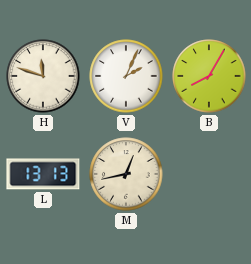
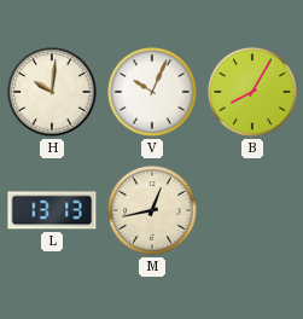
H: 11:48 -> 10:01 (52, 92)
V: 2:04 -> 10:04 (152, 92)
